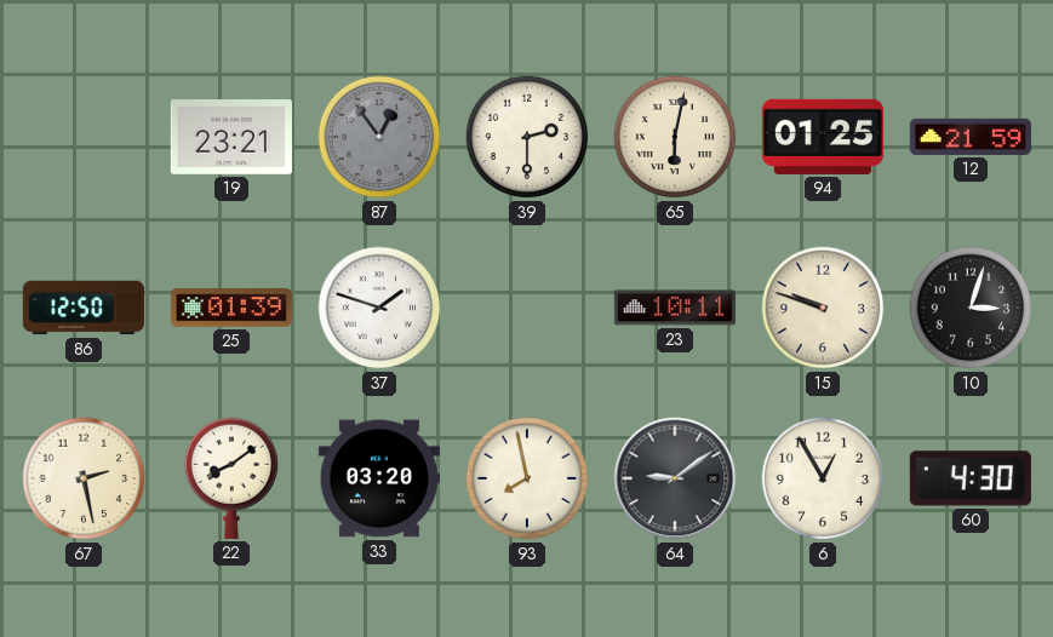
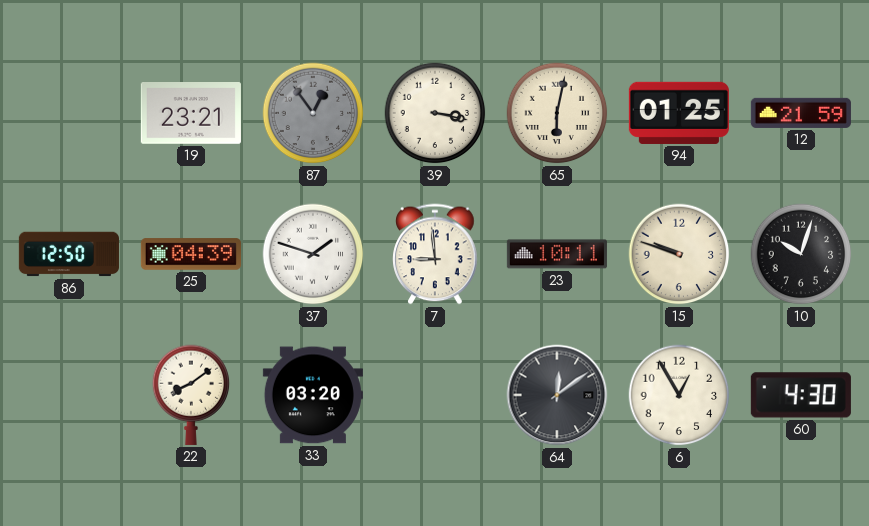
39: 2:30 -> 3:17 (435, 113)
25: 01:39 -> 04:39 (191, 254)
7: none -> 8:59 (435, 254)
10: 3:03 -> 10:03 (801, 254)
67: 2:28 -> none (84, 478)
93: 7:58 -> none (527, 478)
64: 9:09 -> 12:09 (557, 395)
